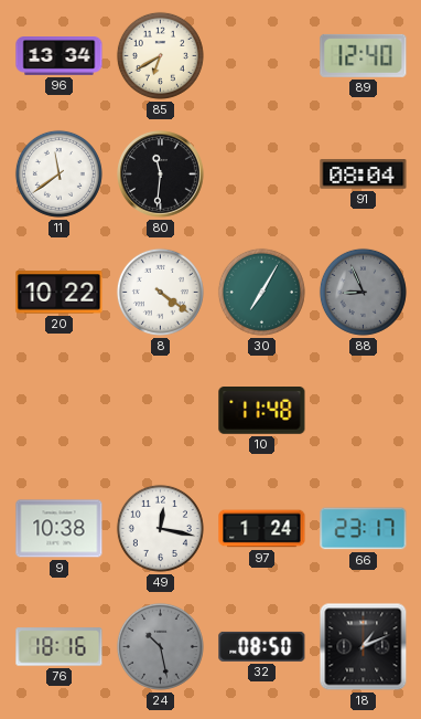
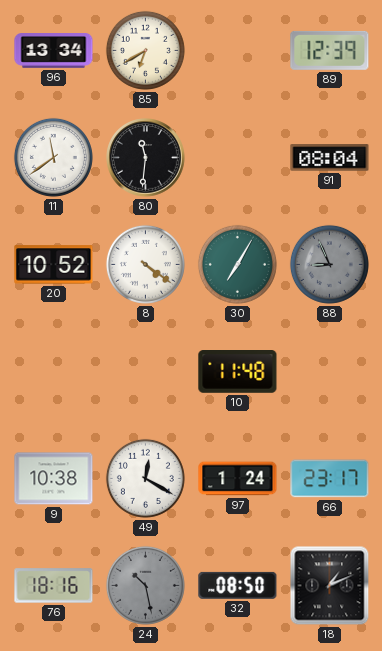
89: 12:40 -> 12:39 (330, 50)
20: 10:22 -> 10:52 (54, 265)
49: 12:17 -> 12:20 (145, 478)
